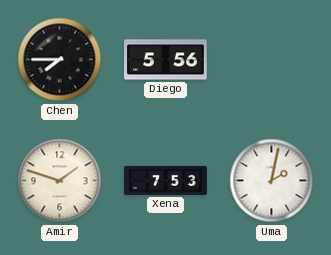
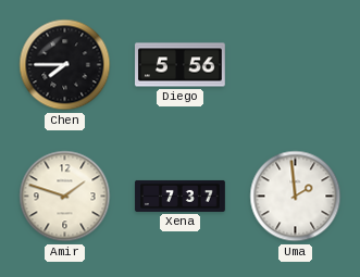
Xena: 7:53 -> 7:37 (181, 196)
Uma: 2:02 -> 1:59 (296, 197)
